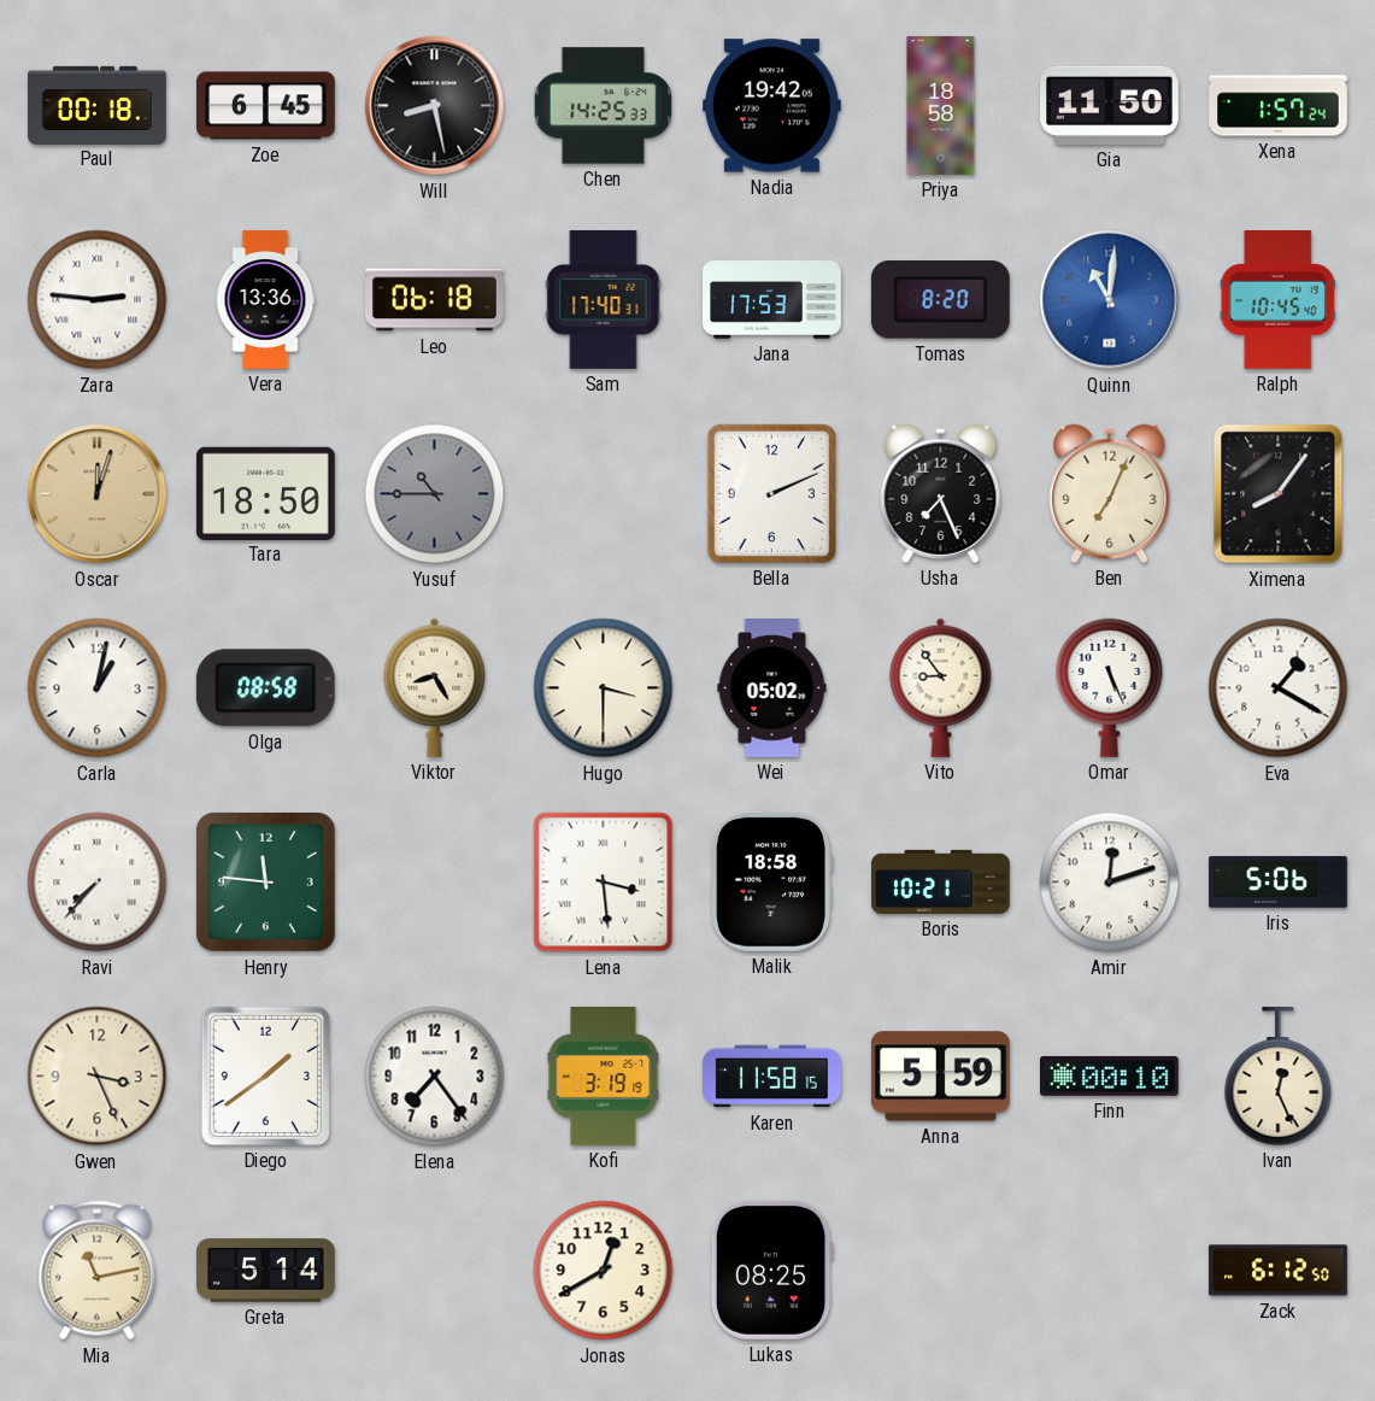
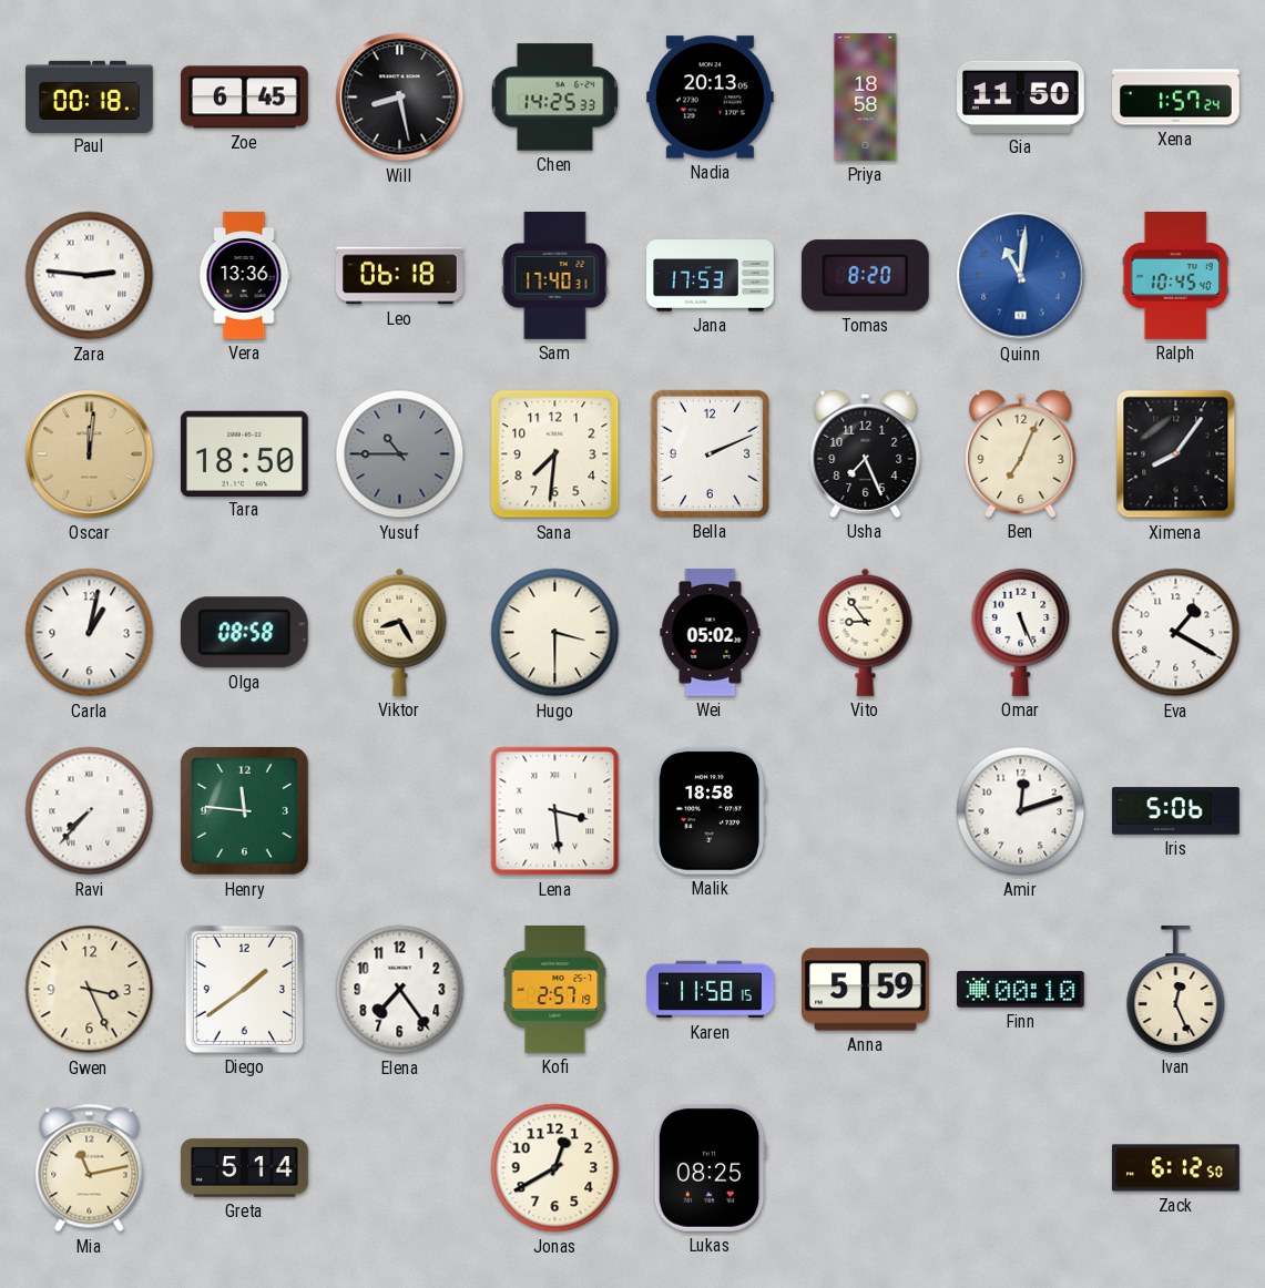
Nadia: 19:42 -> 20:13 (711, 98)
Oscar: 12:03 -> 12:01 (90, 454)
Sana: none -> 7:31 (555, 454)
Boris: 10:21 -> none (941, 881)
Kofi: 3:19 -> 2:57 (555, 990)
